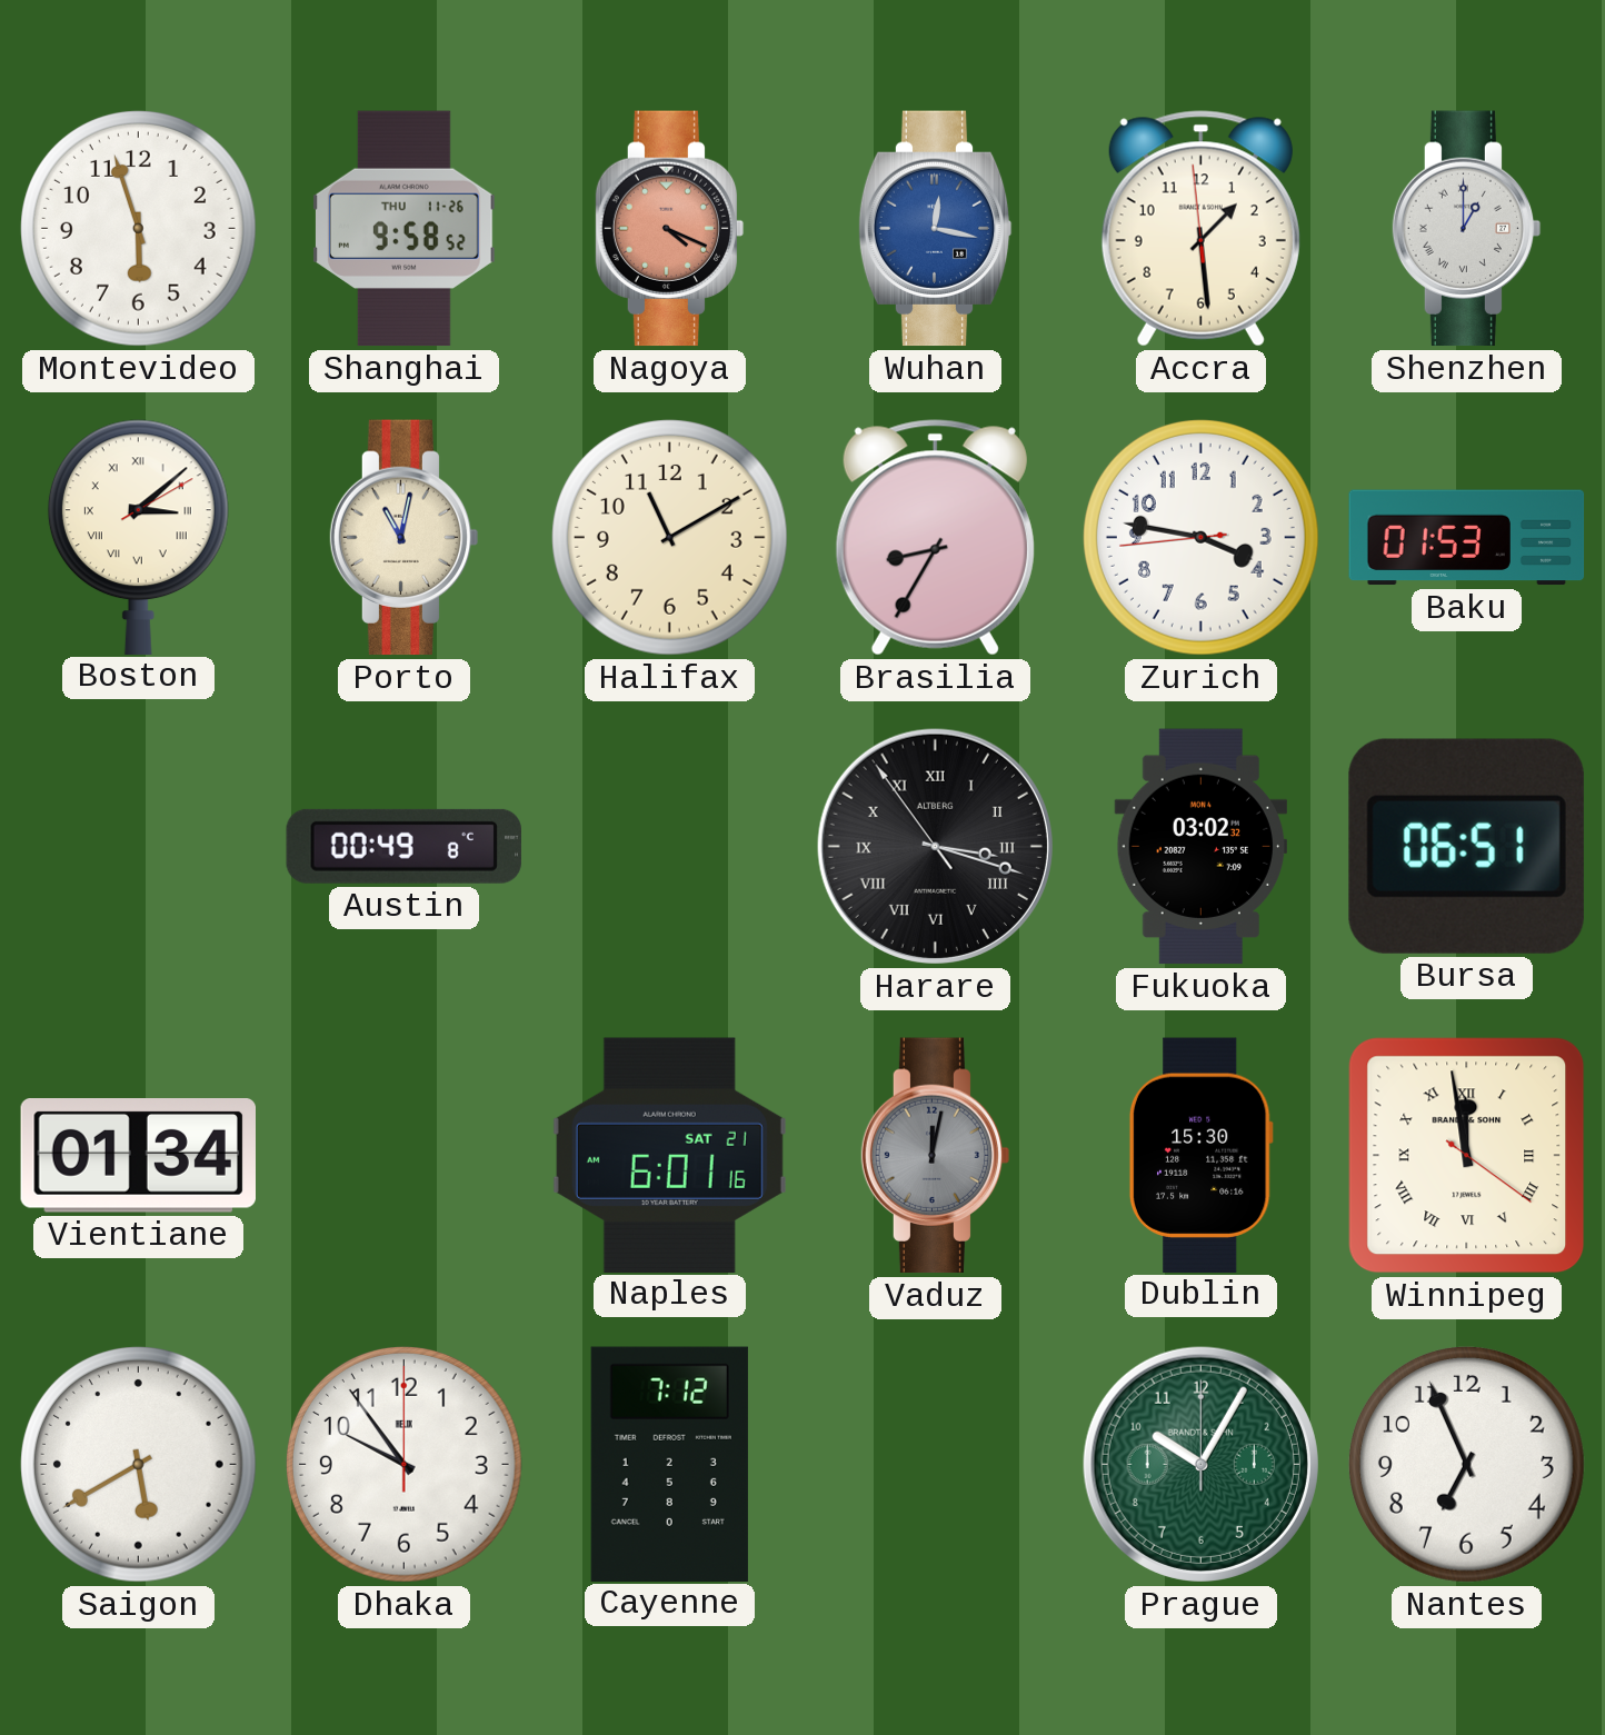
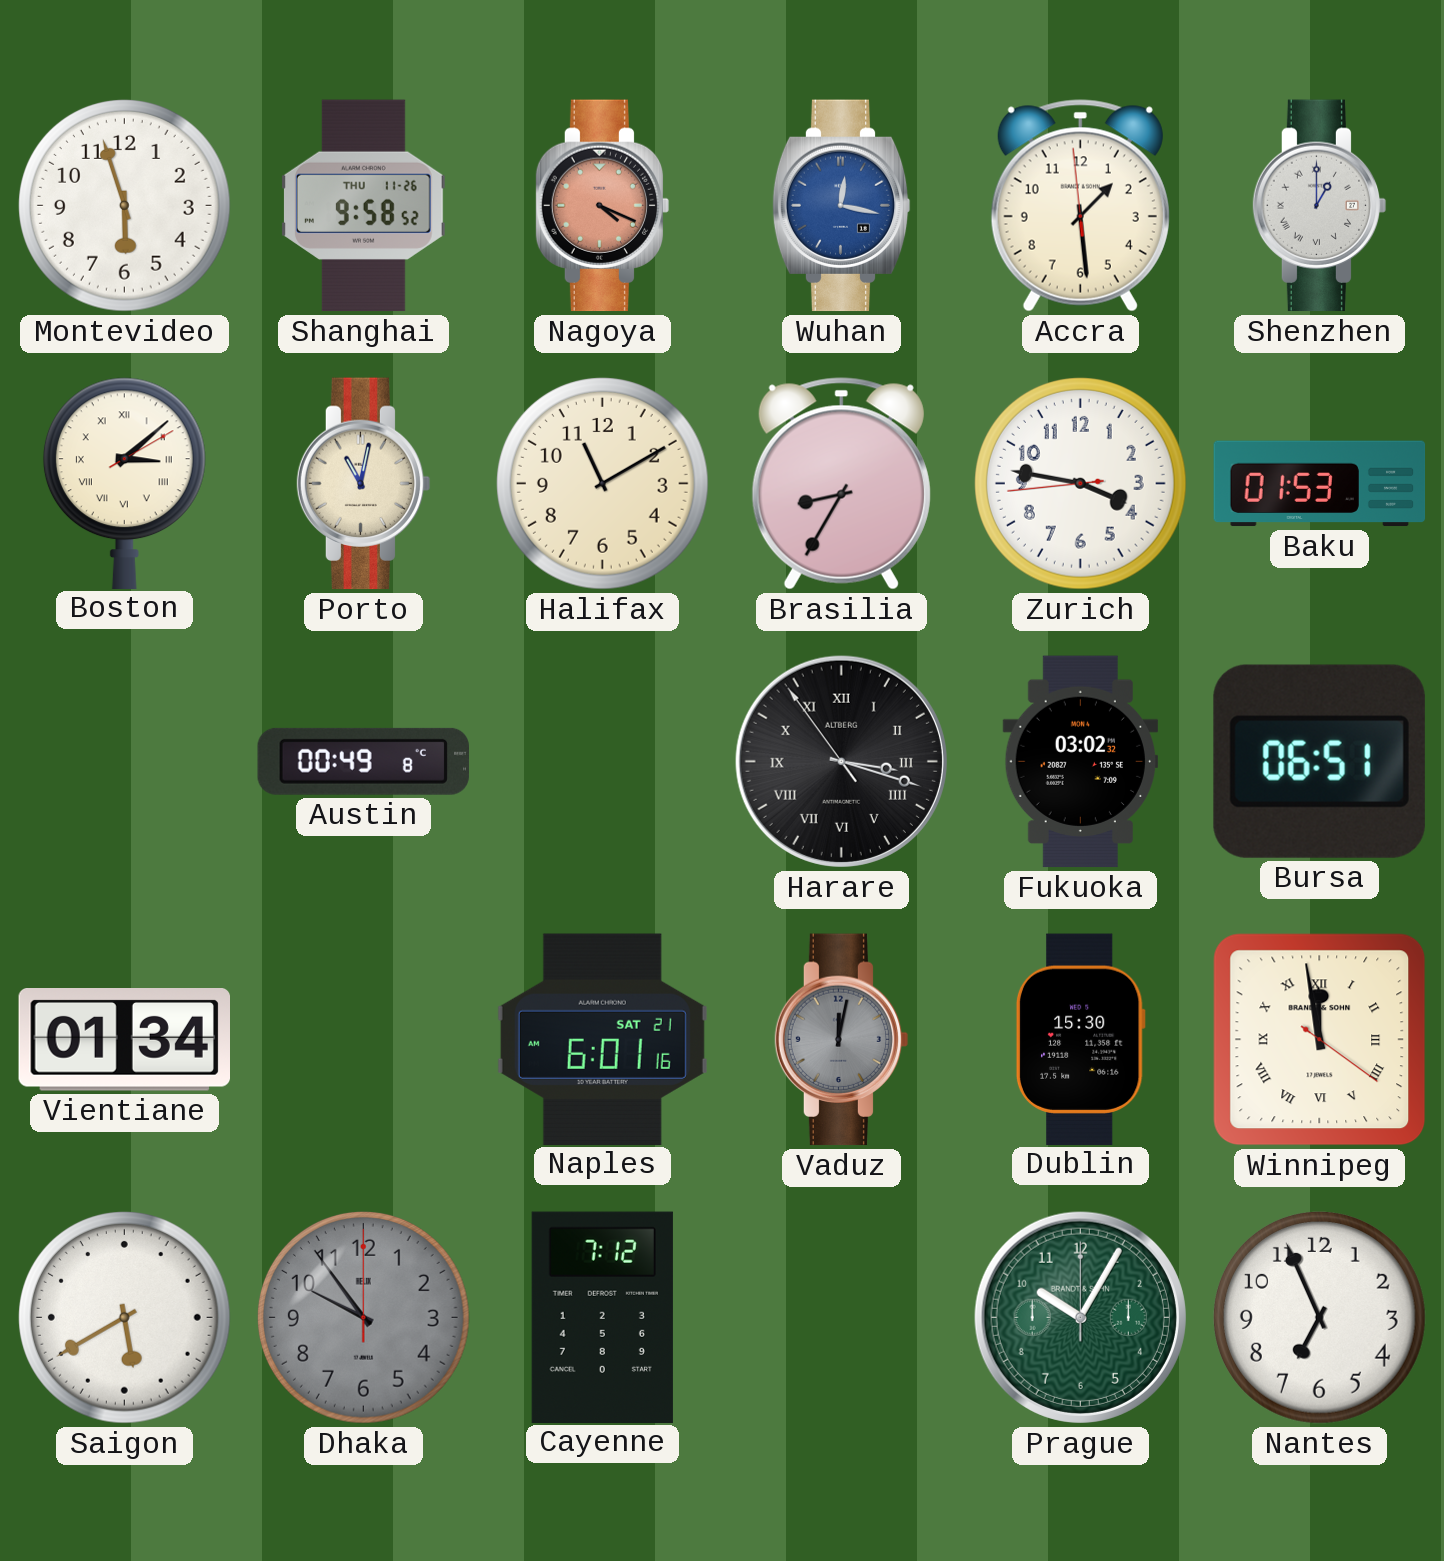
Dhaka dial: white -> grey (363, 1317)
